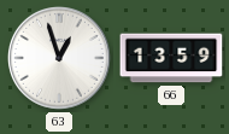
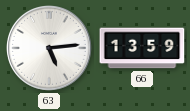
63: 12:57 -> 5:14 (50, 49)
